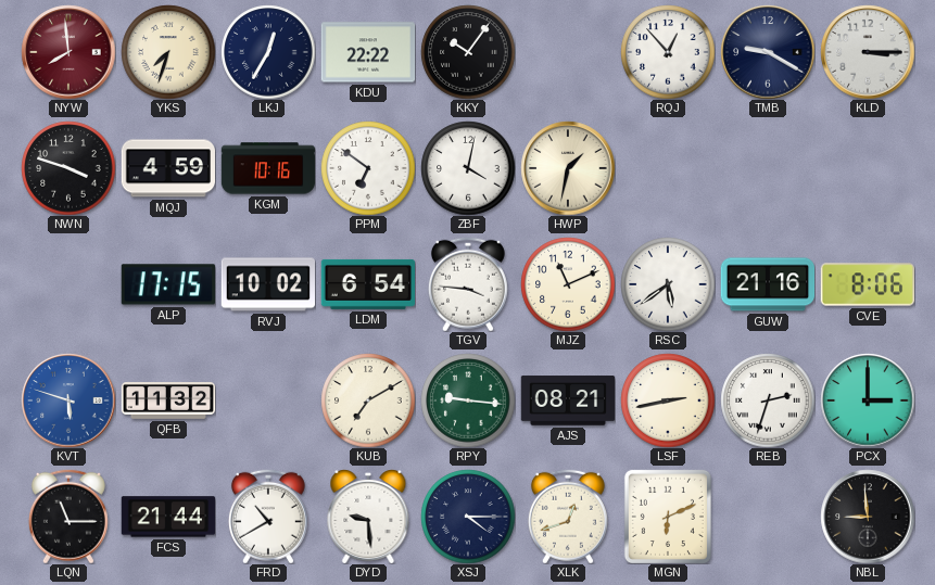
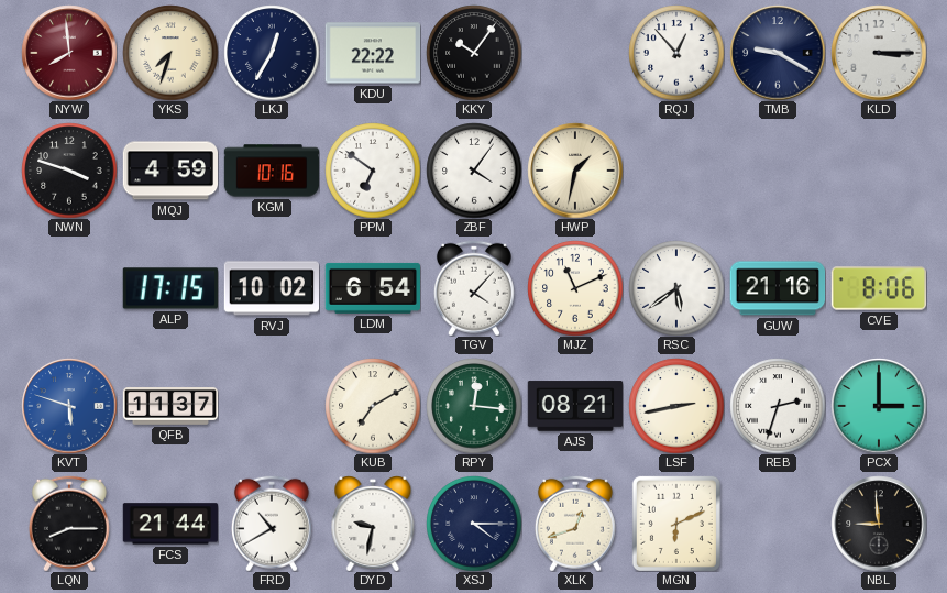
ZBF: 4:02 -> 4:06 (474, 171)
TGV: 3:46 -> 4:07 (474, 288)
QFB: 11:32 -> 11:37 (170, 406)
RPY: 9:16 -> 12:16 (474, 406)
LQN: 11:15 -> 8:15 (69, 524)
DYD: 9:29 -> 9:32 (373, 524)
